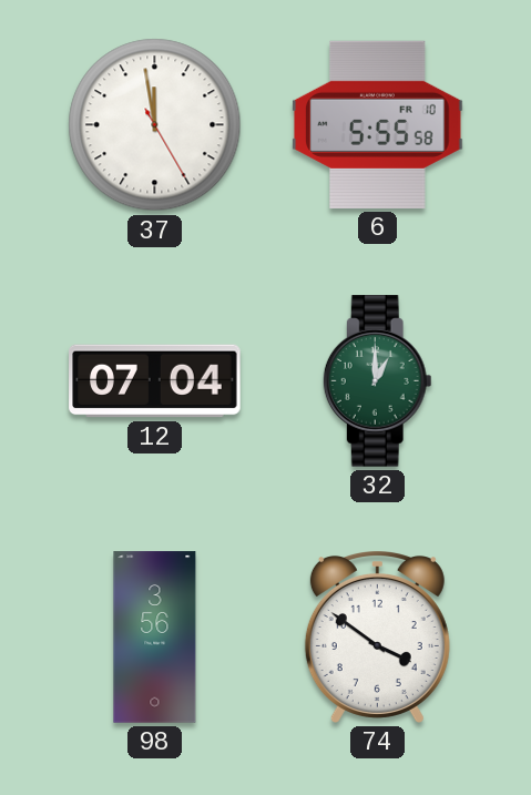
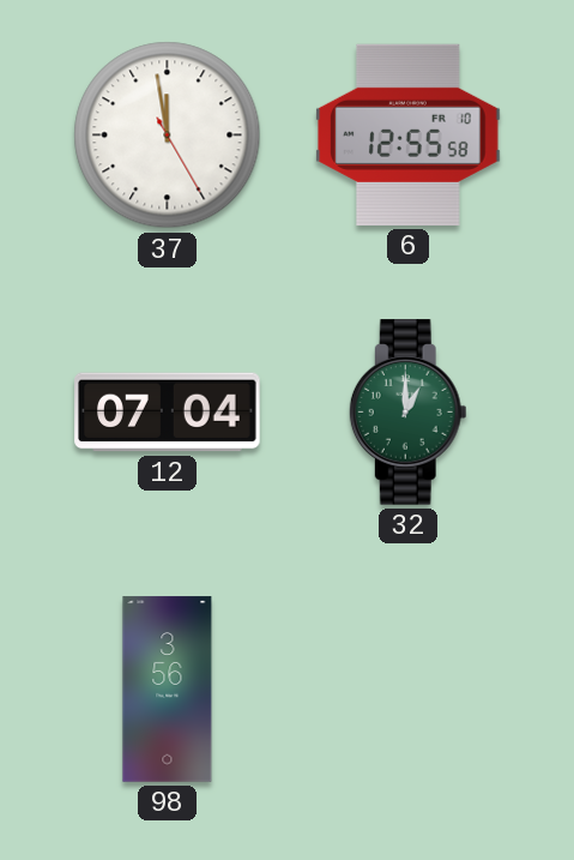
6: 5:55 -> 12:55 (409, 134)
74: 3:51 -> none (377, 638)
